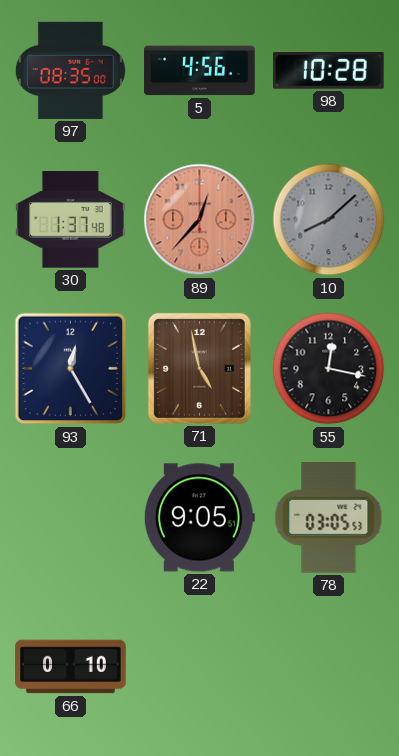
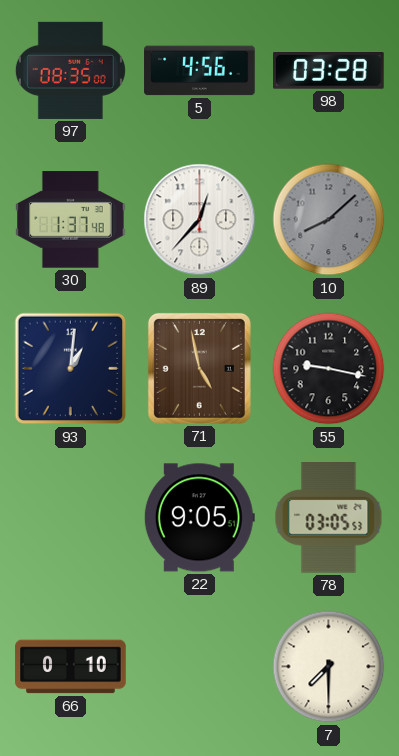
98: 10:28 -> 03:28 (329, 71)
89 dial: salmon -> white (200, 220)
93: 12:25 -> 1:01 (71, 369)
55: 12:17 -> 9:17 (329, 369)
7: none -> 7:30 (329, 667)
